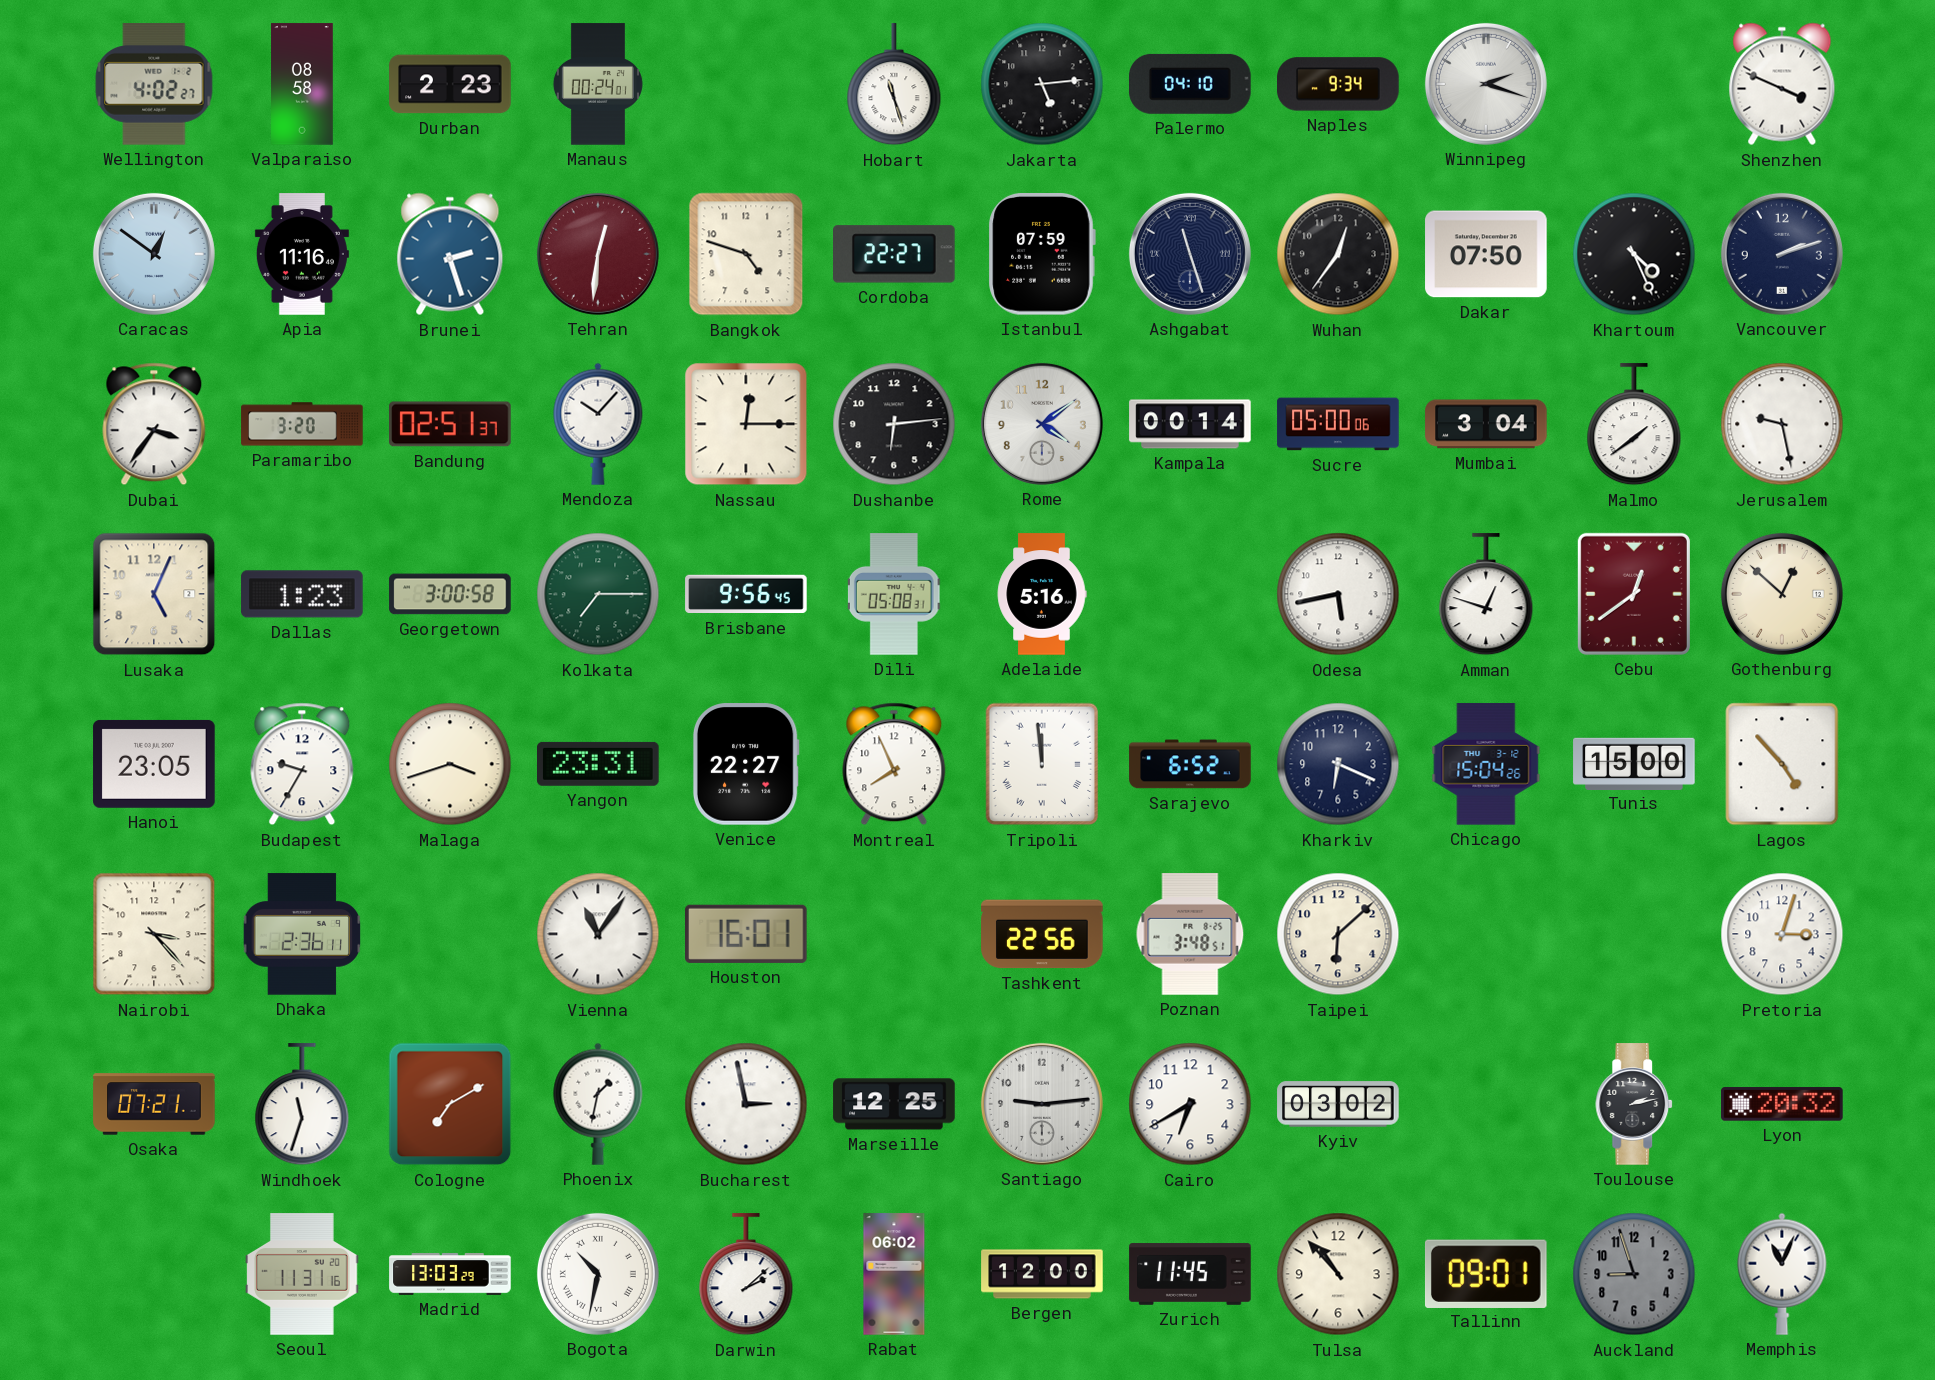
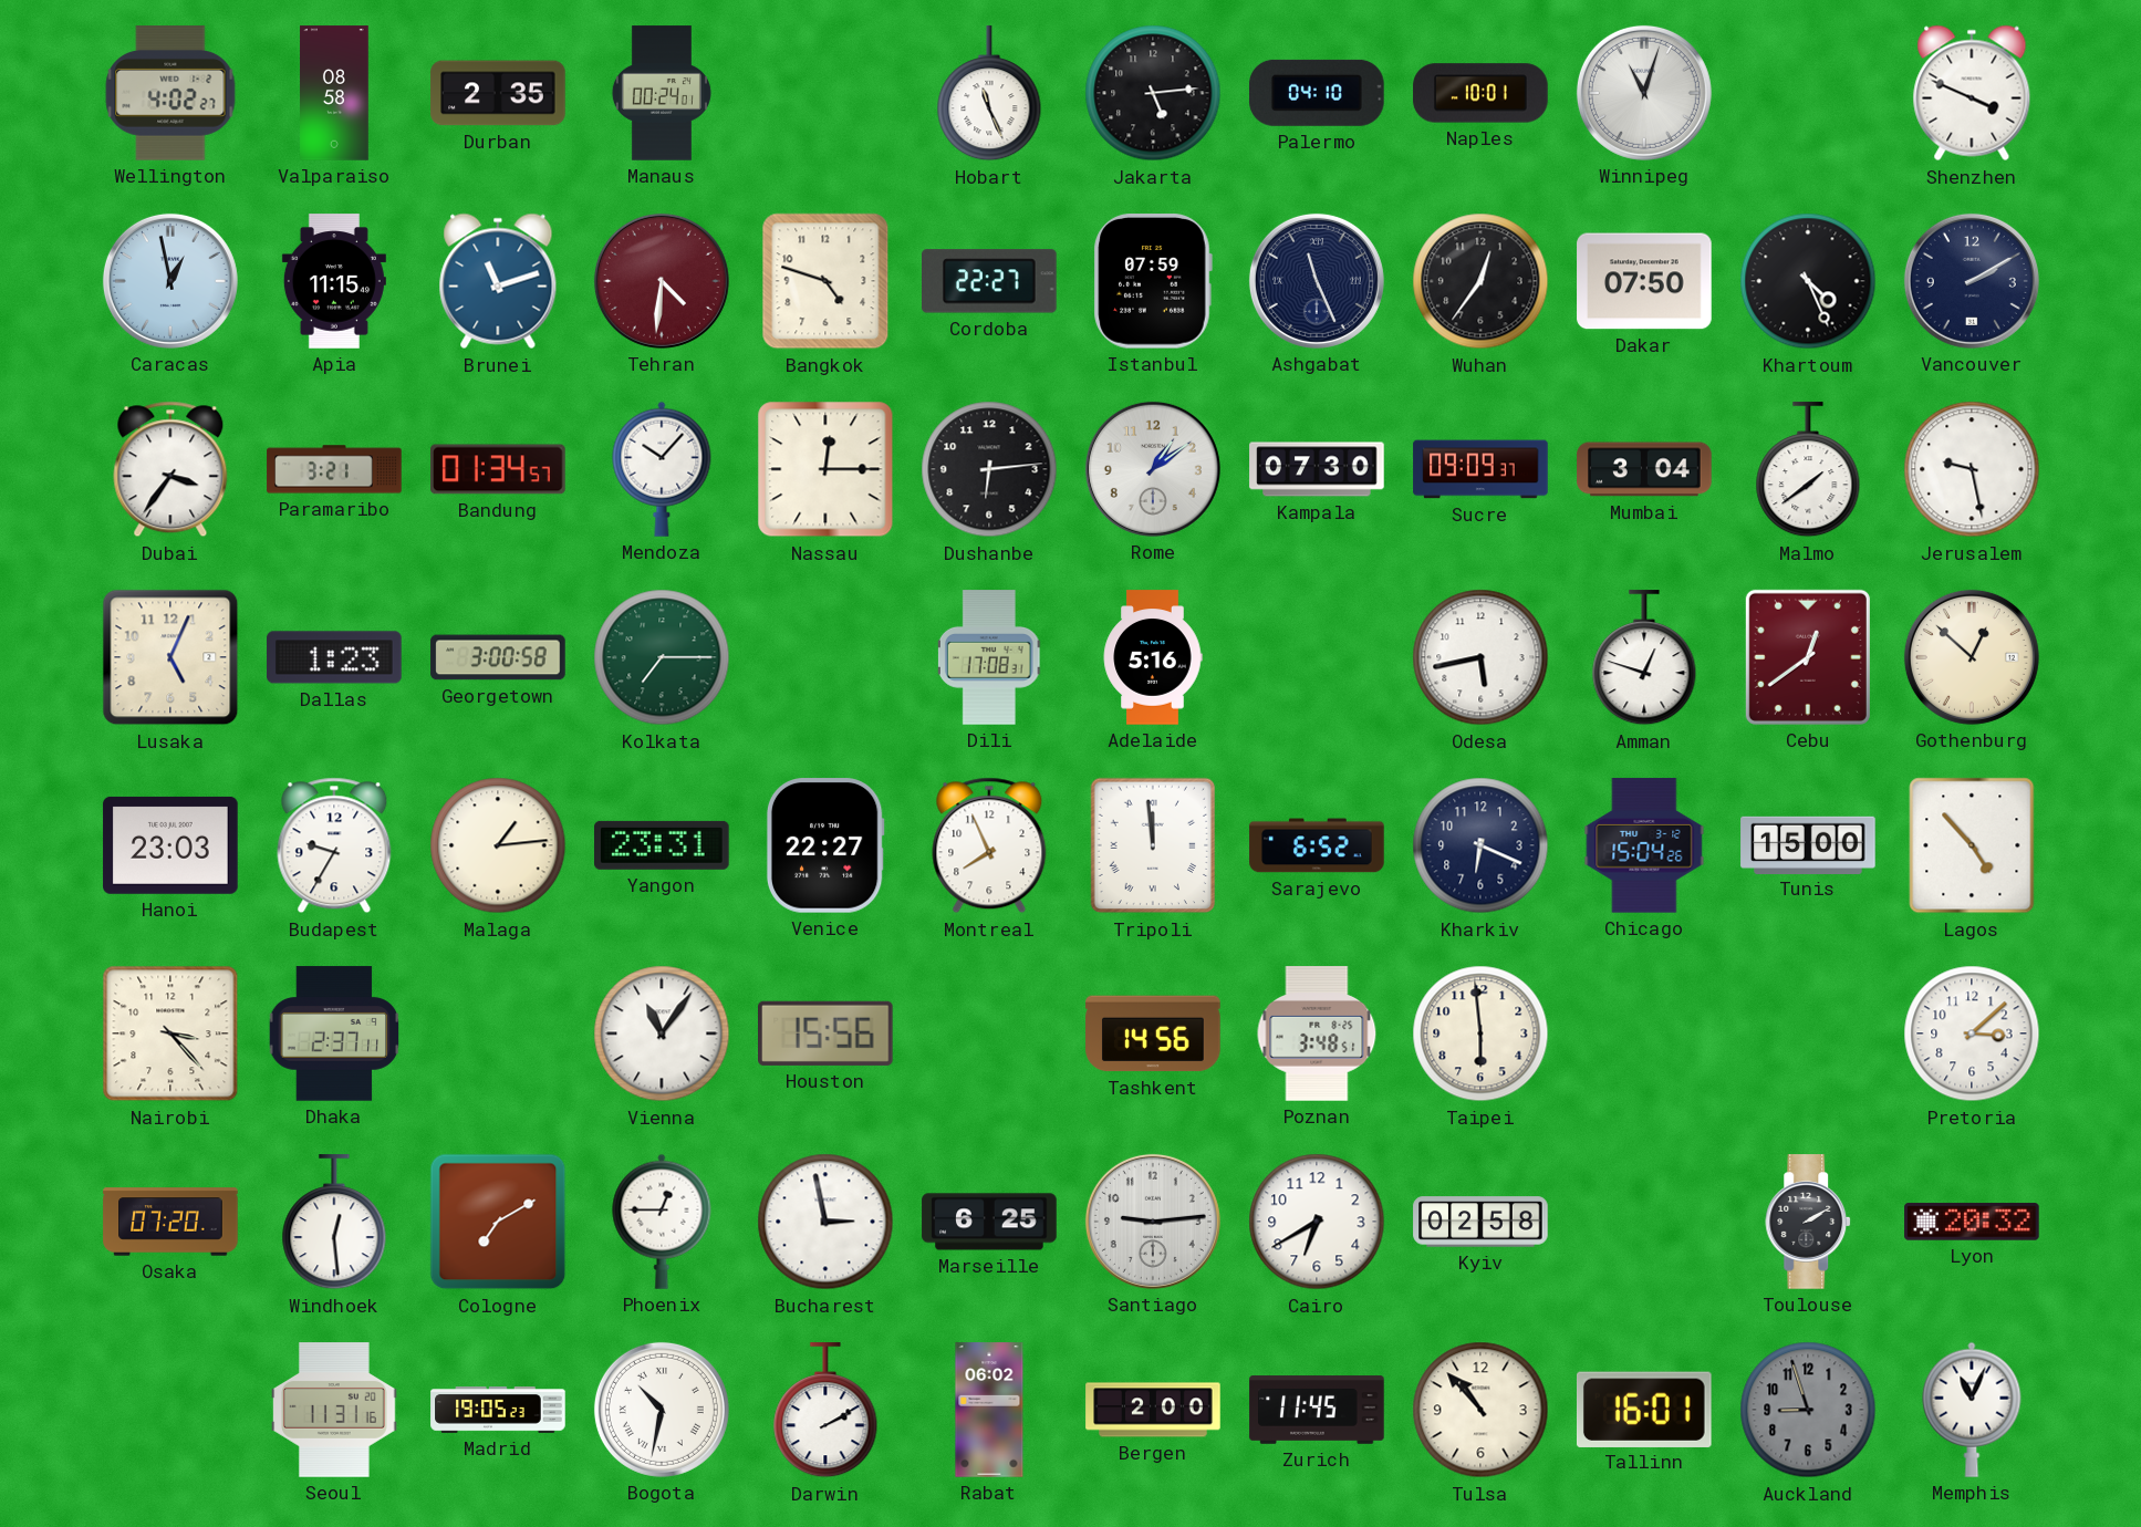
Durban: 2:23 -> 2:35 (498, 93)
Hobart: 11:27 -> 11:26 (989, 94)
Naples: 9:34 -> 10:01 (1480, 93)
Winnipeg: 2:18 -> 11:03 (1644, 93)
Caracas: 12:51 -> 12:58 (170, 281)
Apia: 11:16 -> 11:15 (334, 281)
Brunei: 2:27 -> 11:12 (498, 281)
Tehran: 12:31 -> 4:31 (662, 281)
Ashgabat: 11:27 -> 11:26 (1317, 281)
Vancouver: 2:12 -> 2:10 (1972, 281)
Paramaribo: 3:20 -> 3:21 (334, 469)
Bandung: 02:51 -> 01:34 (498, 469)
Rome: 4:09 -> 1:09 (1153, 469)
Kampala: 00:14 -> 07:30 (1317, 469)
Sucre: 05:00 -> 09:09 (1480, 469)
Brisbane: 9:56 -> none (746, 594)
Dili: 05:08 -> 17:08 (989, 657)
Hanoi: 23:05 -> 23:03 (170, 845)
Malaga: 3:42 -> 1:14 (498, 845)
Dhaka: 2:36 -> 2:37 (334, 1033)
Houston: 16:01 -> 15:56 (827, 1033)
Tashkent: 22:56 -> 14:56 (1153, 1033)
Taipei: 6:08 -> 5:59 (1480, 1033)
Pretoria: 3:03 -> 3:08 (1972, 1033)
Osaka: 07:21 -> 07:20 (170, 1222)
Windhoek: 11:33 -> 12:29 (334, 1223)
Phoenix: 1:32 -> 12:45 (662, 1222)
Marseille: 12:25 -> 6:25 (989, 1222)
Kyiv: 03:02 -> 02:58 (1480, 1222)
Toulouse: 2:13 -> 2:10 (1809, 1222)
Madrid: 13:03 -> 19:05 (498, 1410)
Darwin: 2:08 -> 2:10 (825, 1411)
Bergen: 12:00 -> 2:00 (1153, 1410)
Tallinn: 09:01 -> 16:01 (1644, 1409)
